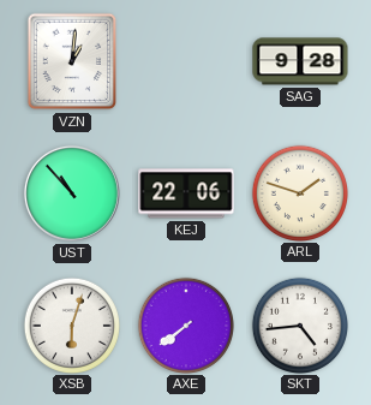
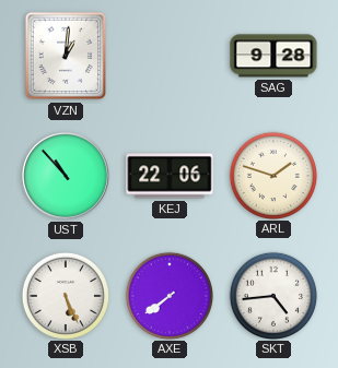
XSB: 6:03 -> 5:26 (65, 295)
